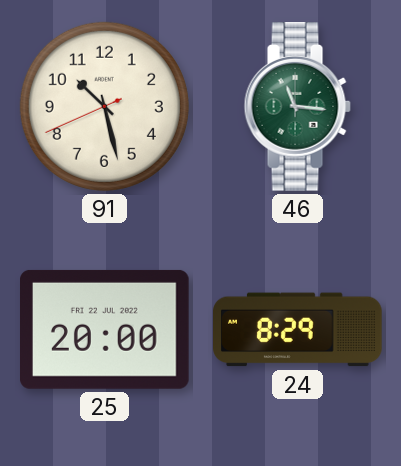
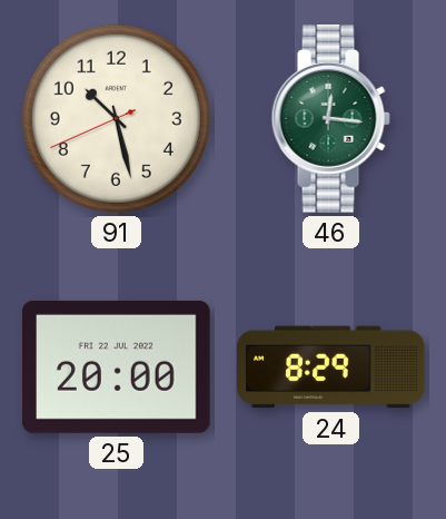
46: 11:16 -> 12:16 (330, 119)
